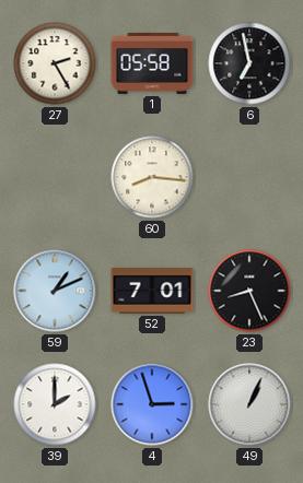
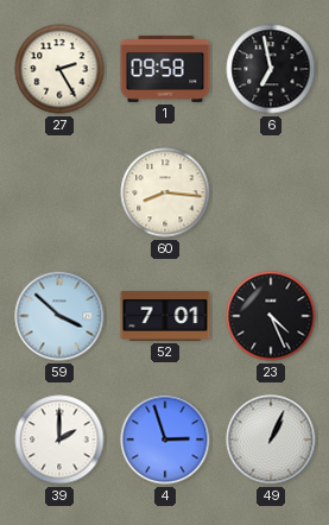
1: 05:58 -> 09:58 (165, 69)
59: 1:11 -> 3:52 (59, 316)
23: 8:26 -> 4:26 (271, 316)
